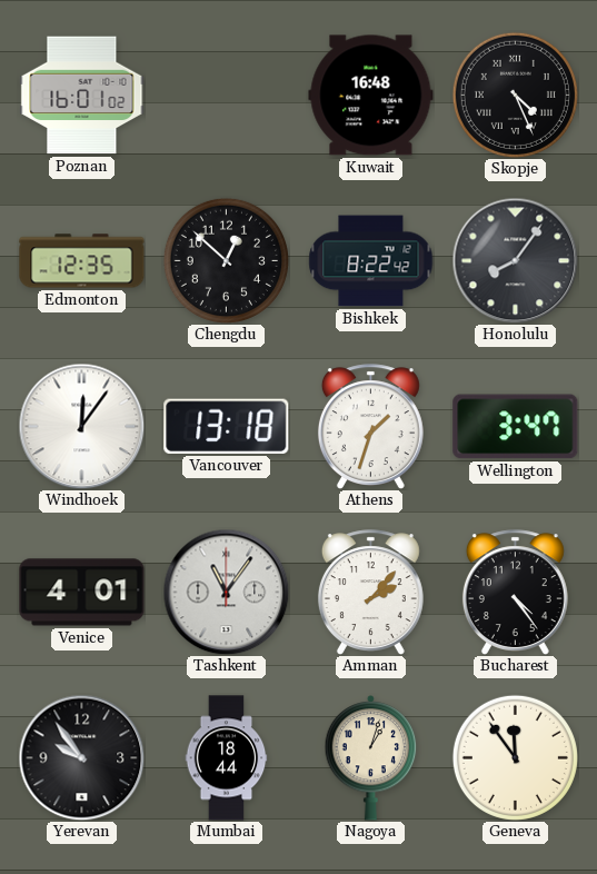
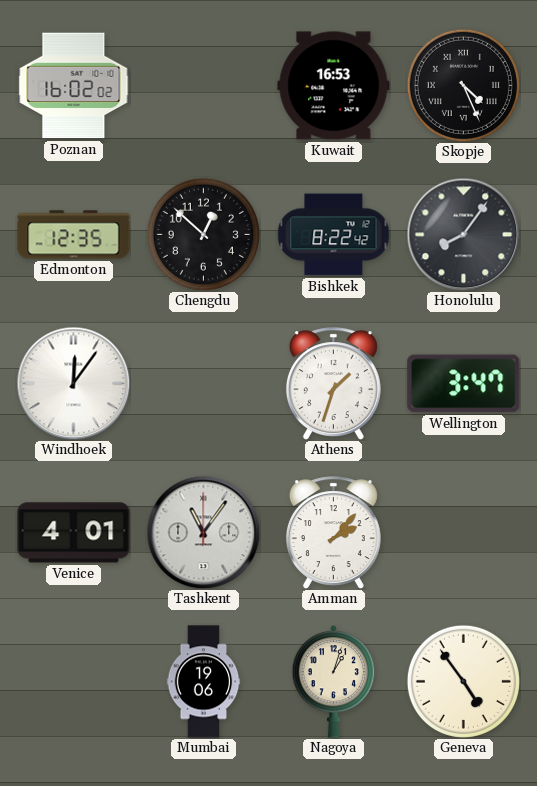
Poznan: 16:01 -> 16:02 (74, 86)
Kuwait: 16:48 -> 16:53 (334, 86)
Vancouver: 13:18 -> none (227, 426)
Bucharest: 4:24 -> none (515, 592)
Yerevan: 9:54 -> none (81, 757)
Mumbai: 18:44 -> 19:06 (204, 682)
Geneva: 11:54 -> 4:54 (463, 681)
